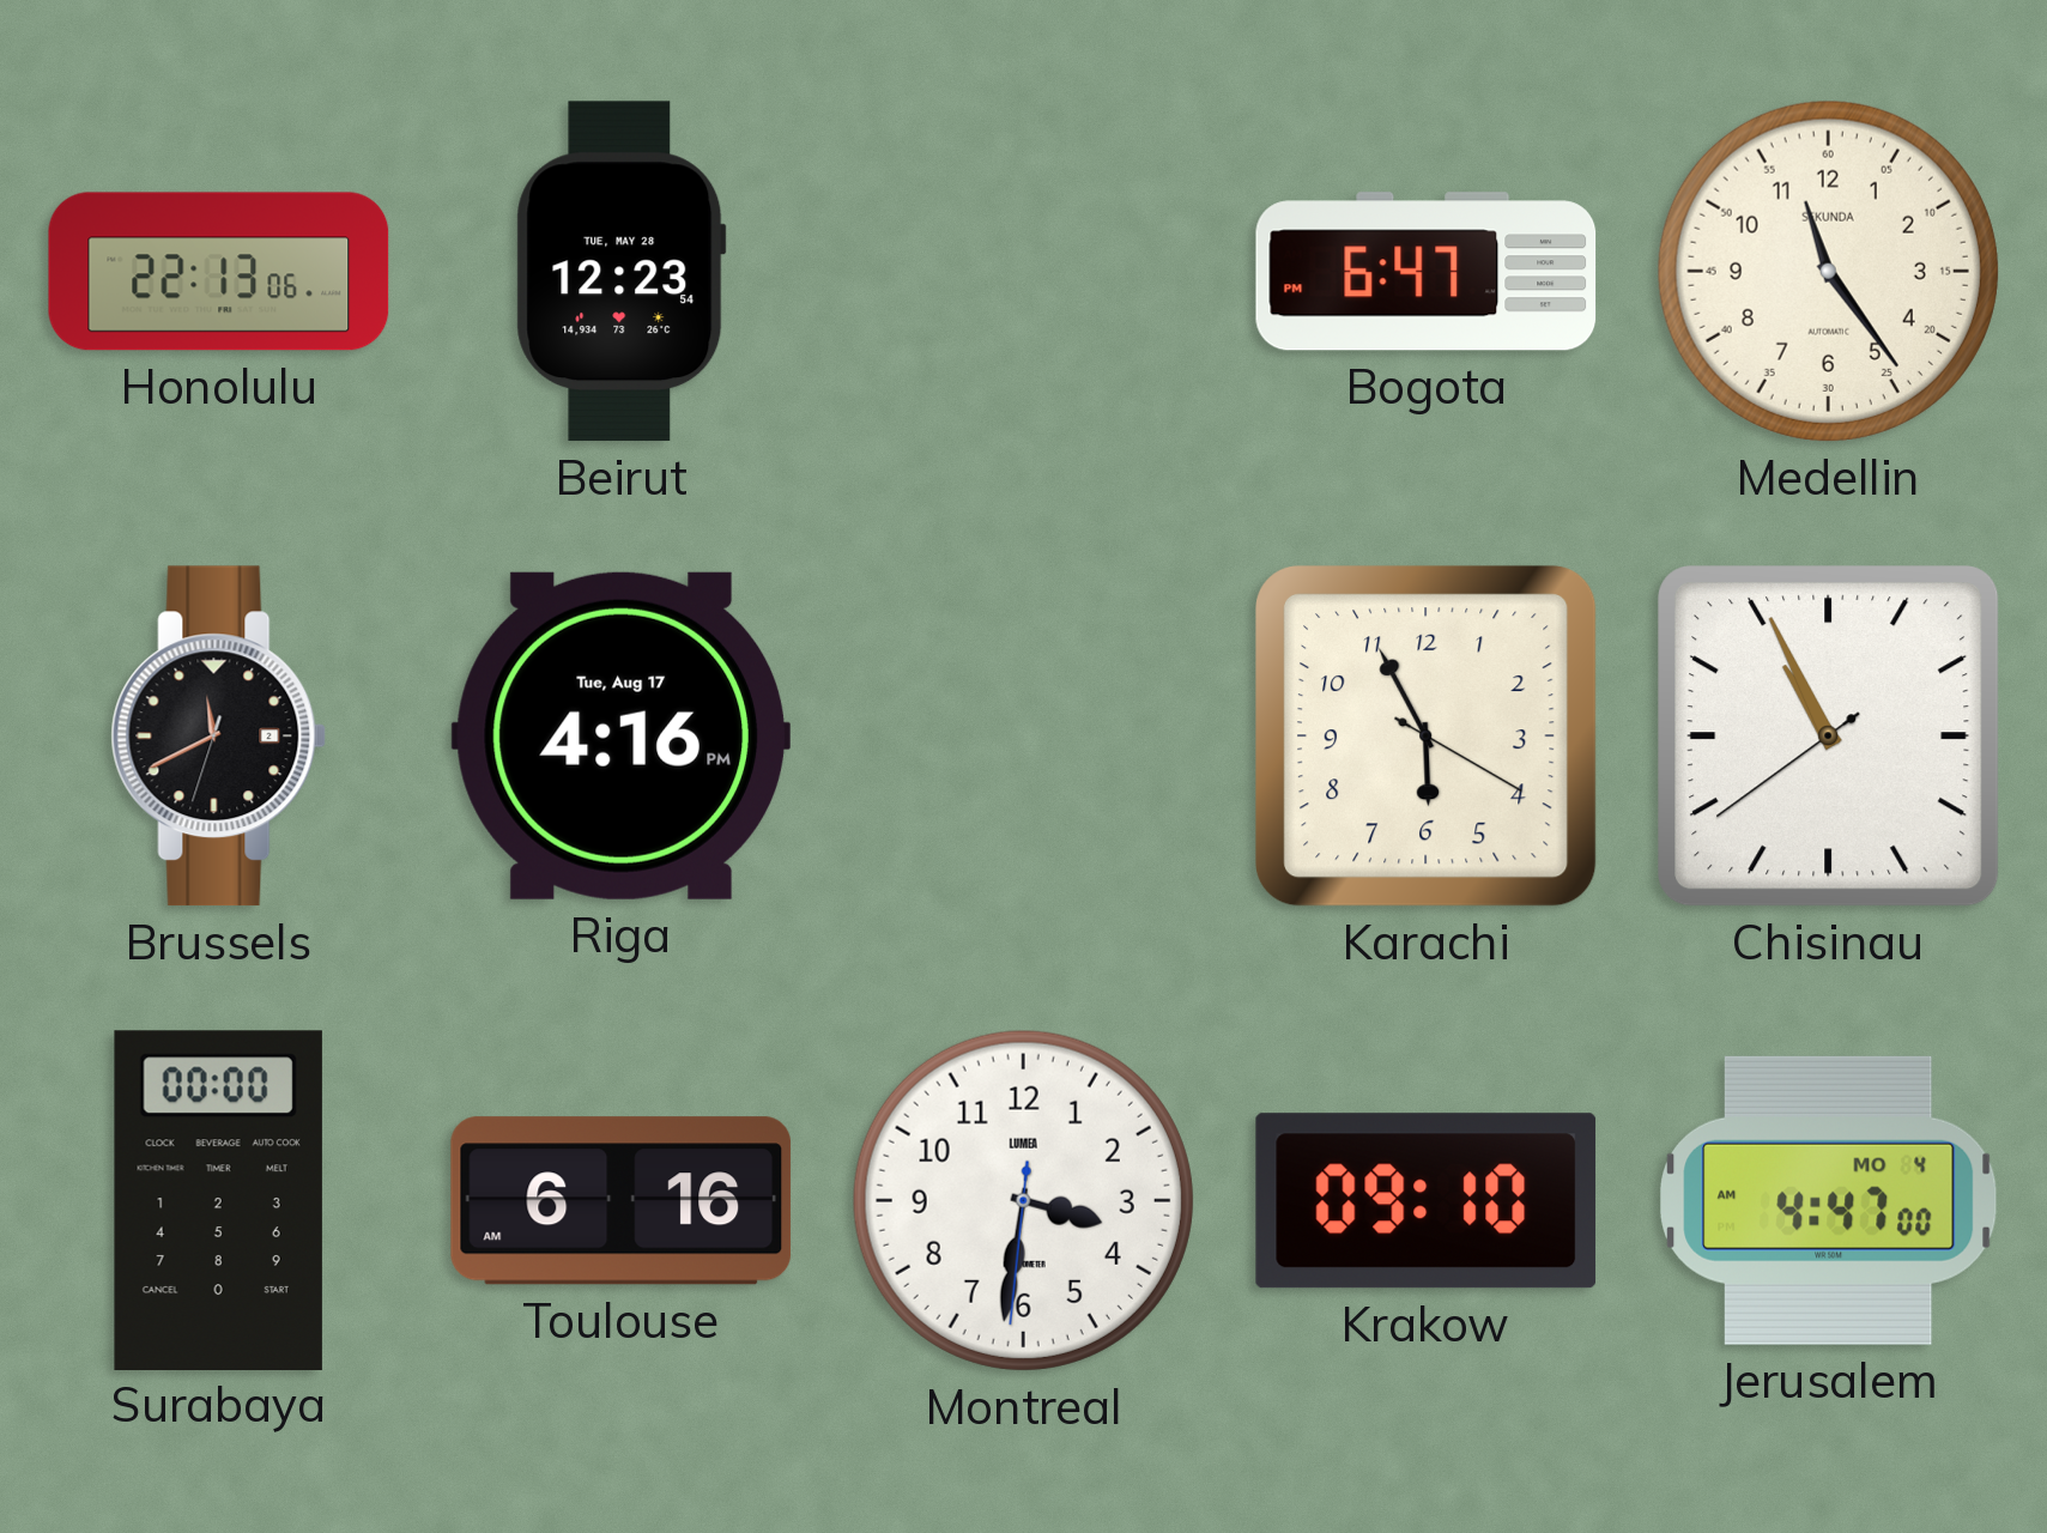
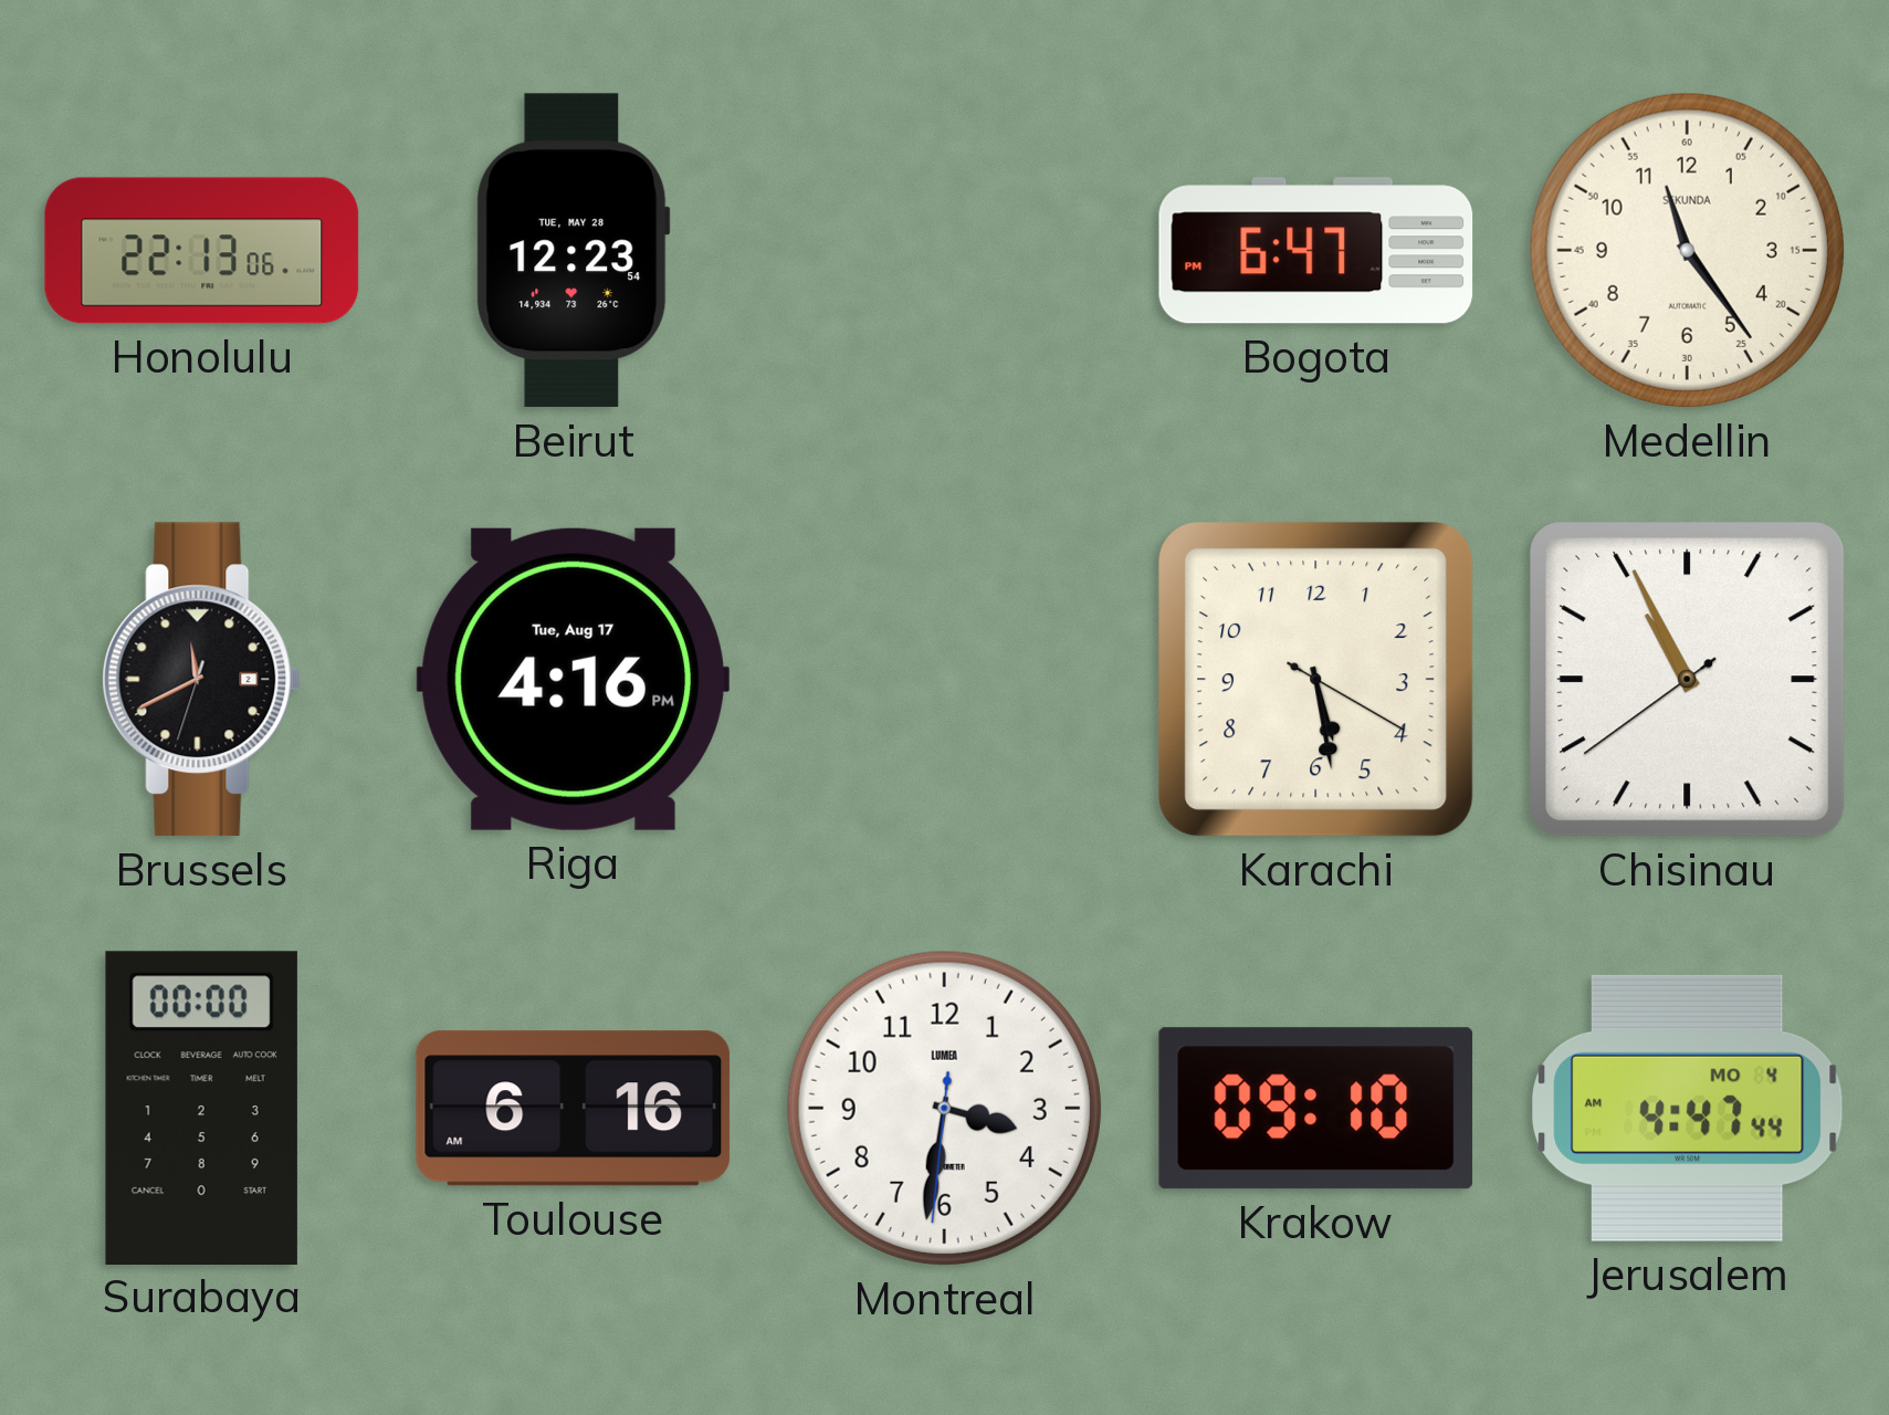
Karachi: 5:55 -> 5:28 (1315, 679)
Jerusalem: 4:47:00 AM -> 4:47:44 AM (1688, 1108)
